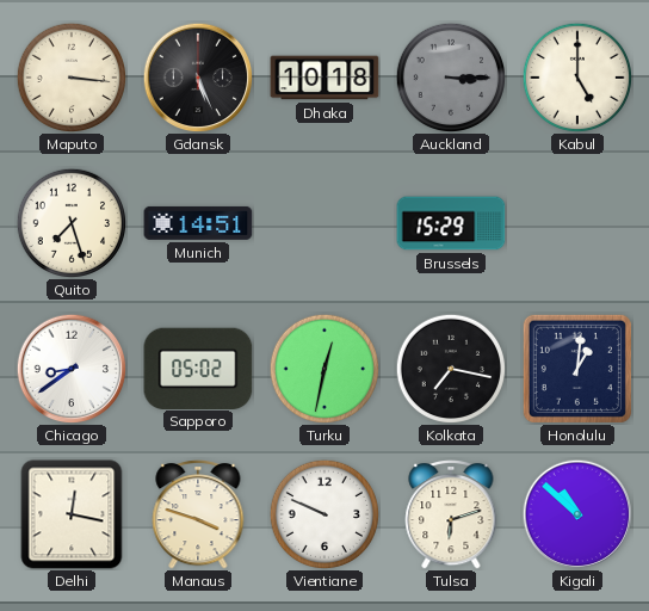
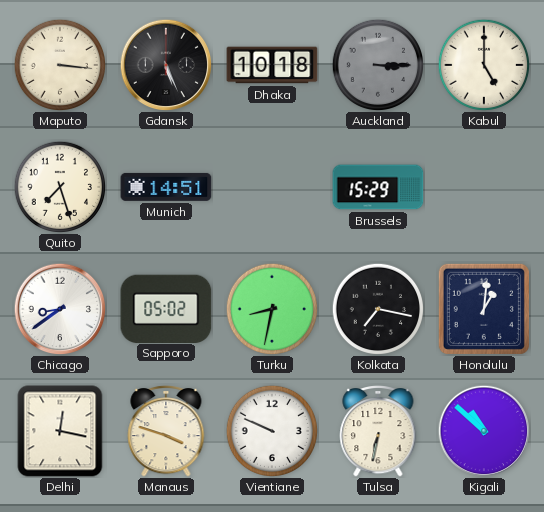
Turku: 12:32 -> 8:32 (272, 309)
Tulsa: 6:12 -> 6:32 (378, 432)
